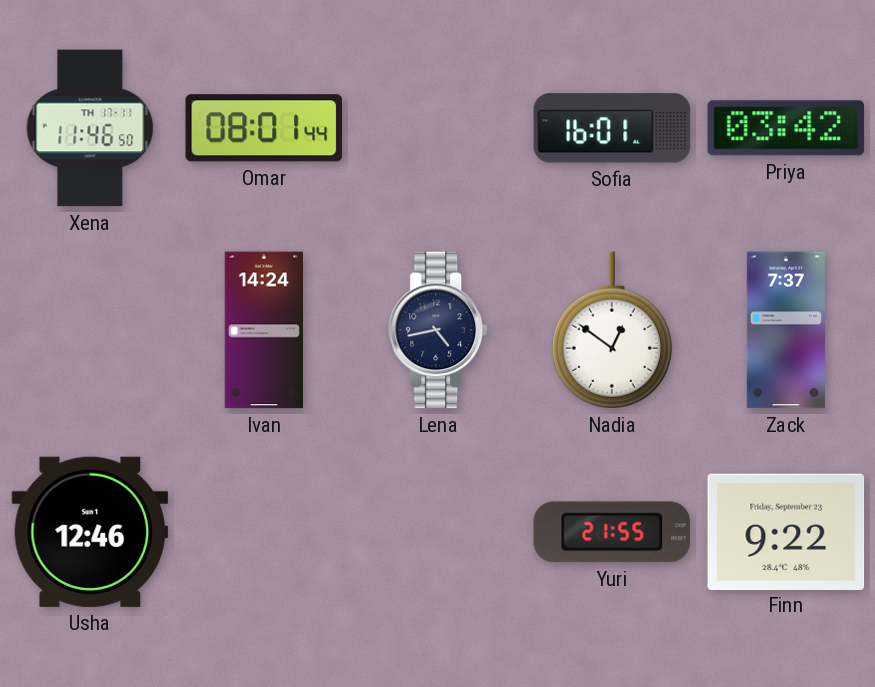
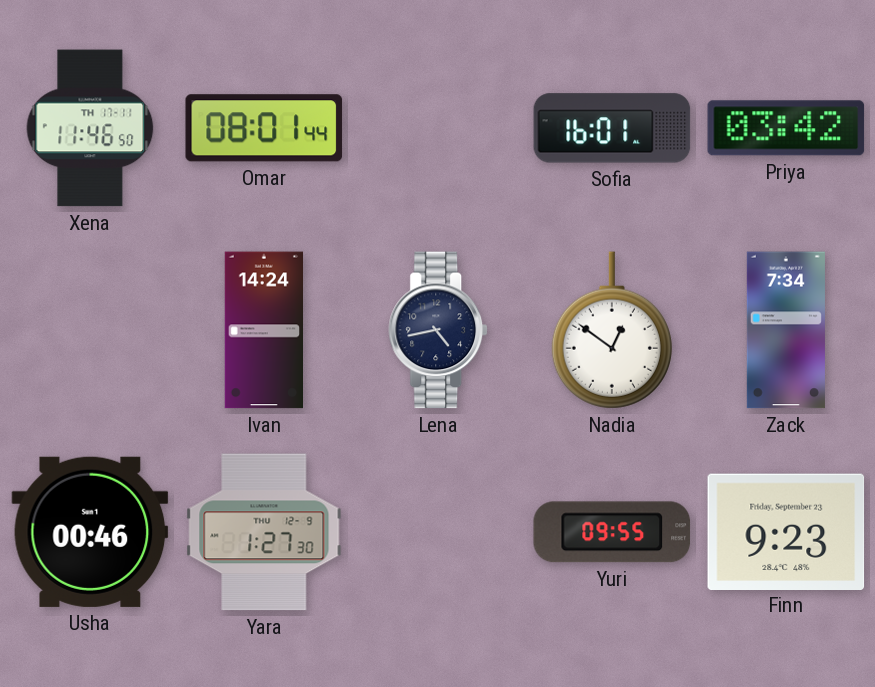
Zack: 7:37 -> 7:34 (786, 330)
Usha: 12:46 -> 00:46 (90, 532)
Yara: none -> 1:27 (264, 532)
Yuri: 21:55 -> 09:55 (612, 532)
Finn: 9:22 -> 9:23 (786, 531)
